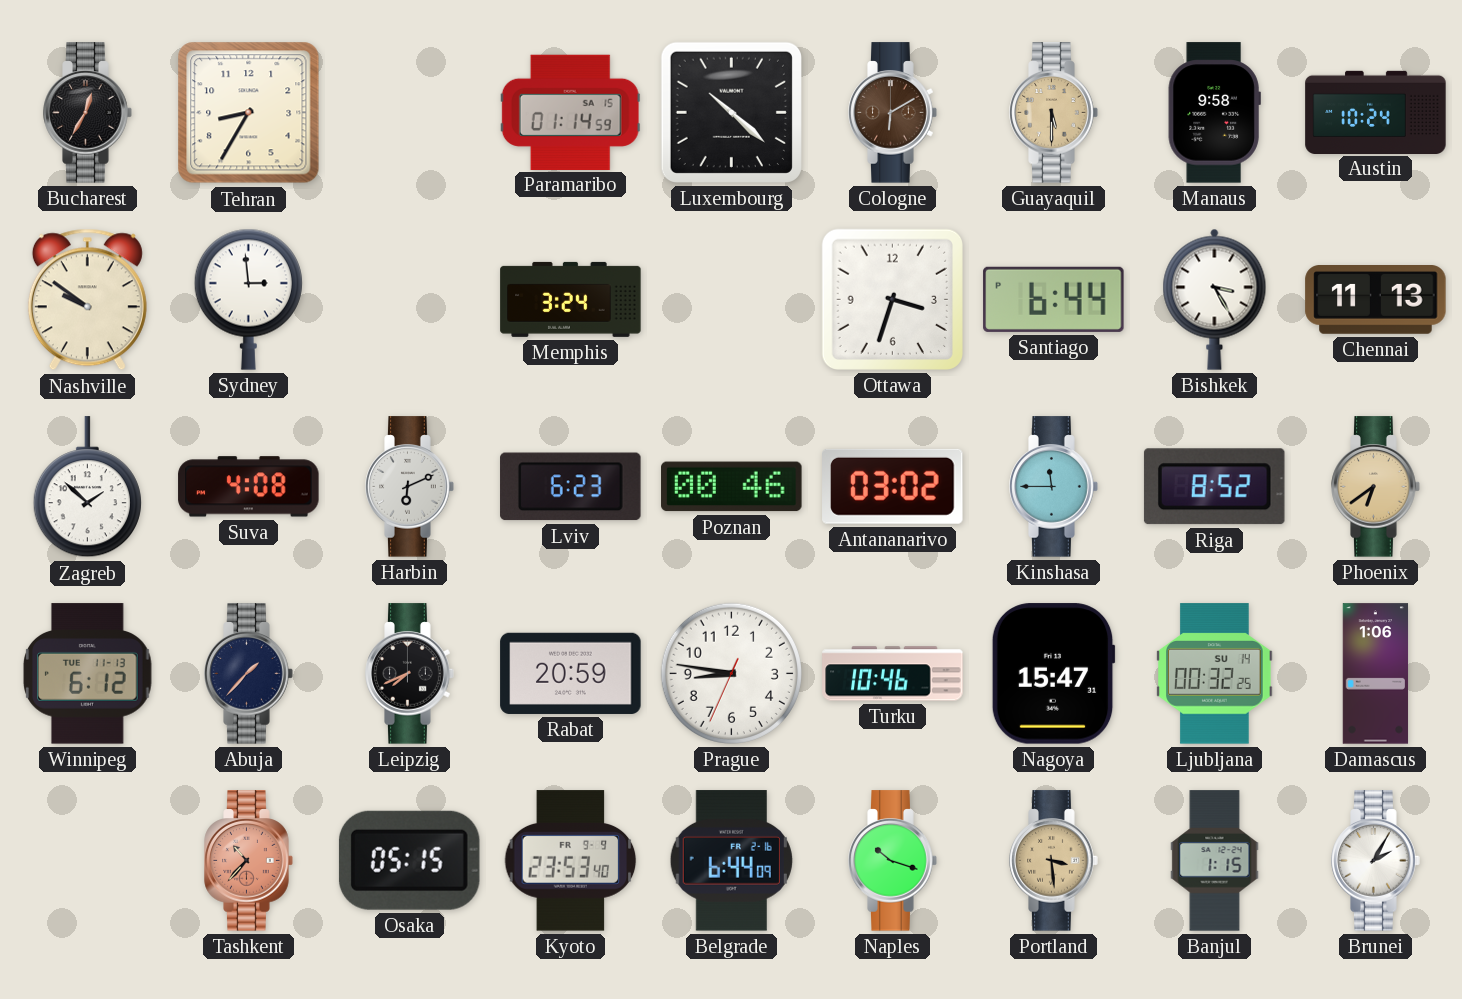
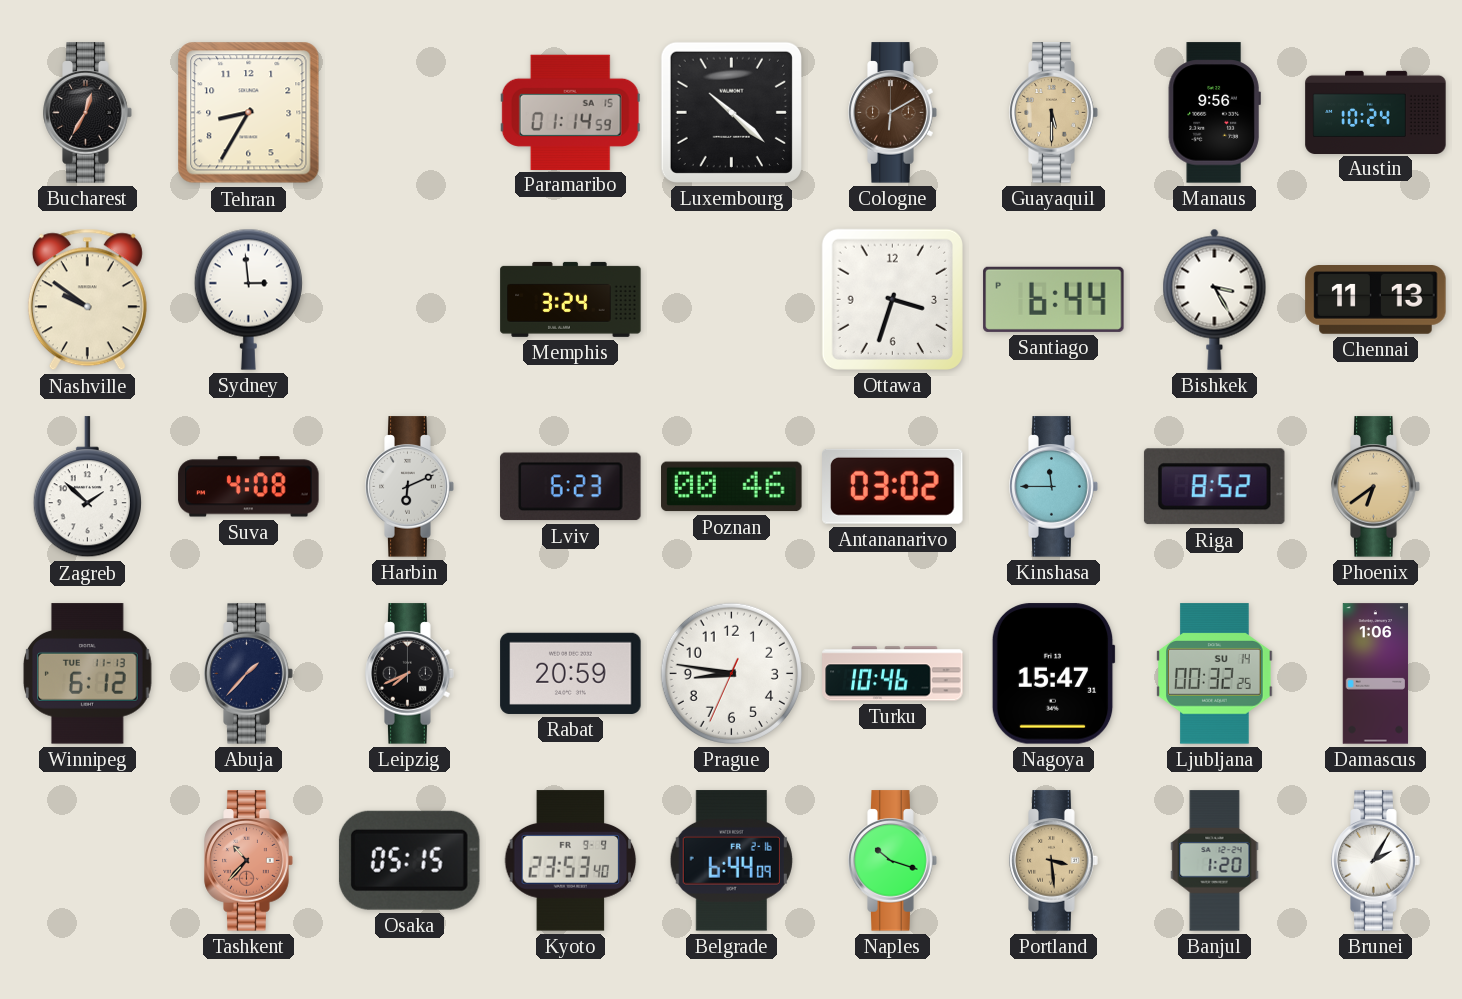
Manaus: 9:58 -> 9:56 (1214, 113)
Banjul: 1:15 -> 1:20 (1215, 861)
